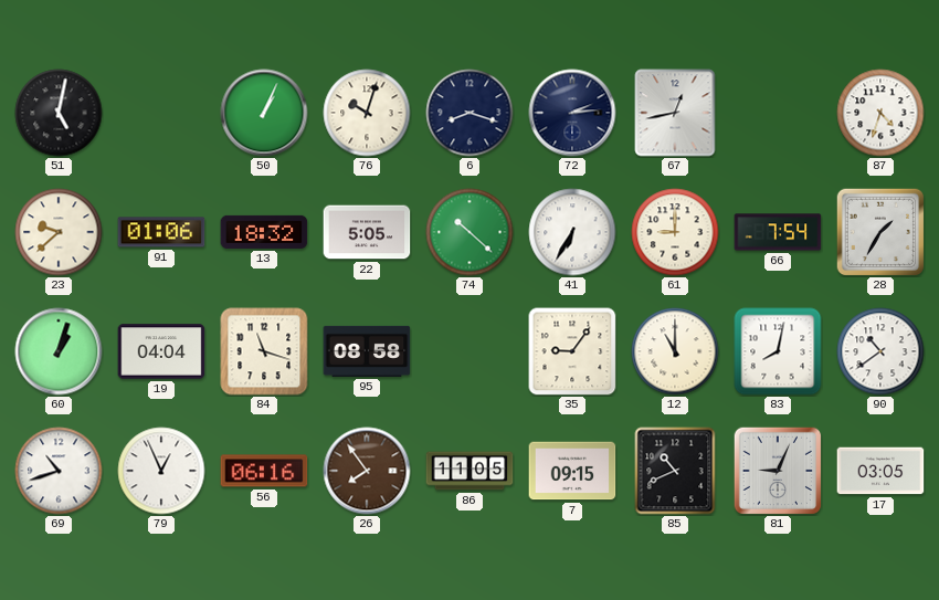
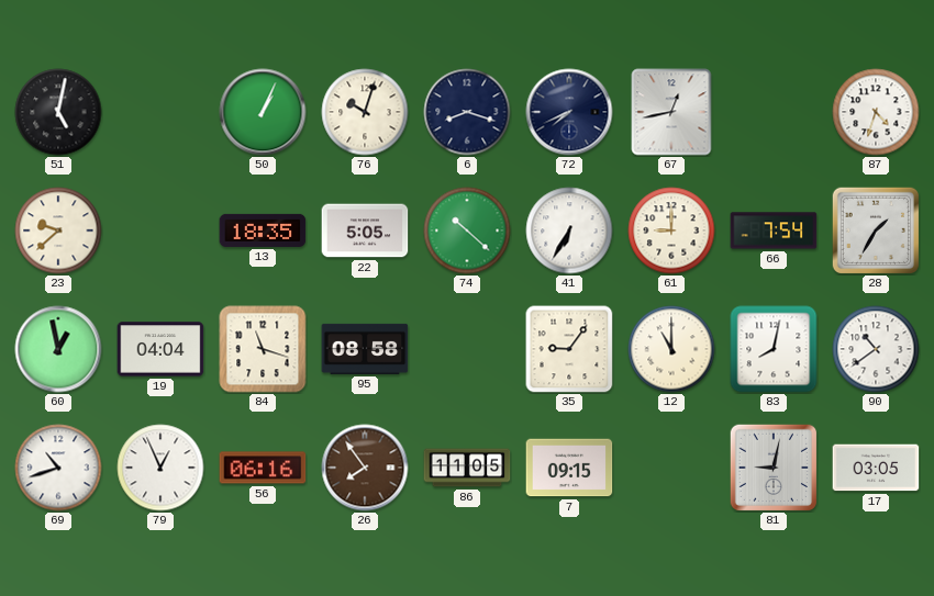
72: 2:14 -> 7:41 (569, 112)
91: 01:06 -> none (161, 232)
13: 18:32 -> 18:35 (263, 230)
60: 1:03 -> 12:58 (58, 349)
85: 10:41 -> none (675, 471)
81: 9:04 -> 9:02 (772, 466)
